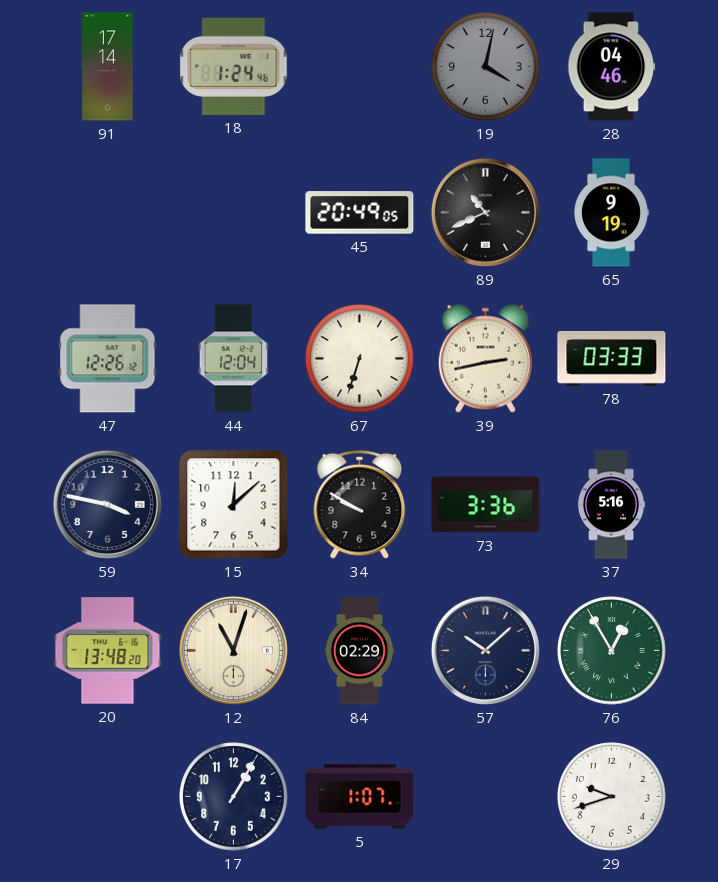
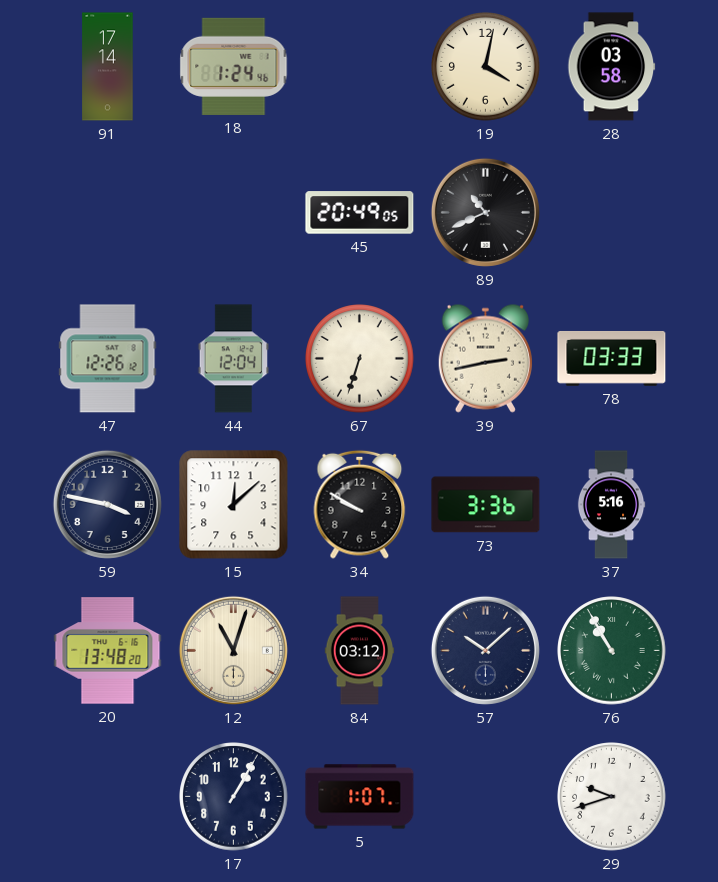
19 dial: grey -> cream (486, 67)
28: 04:46 -> 03:58 (612, 67)
65: 9:19 -> none (611, 213)
84: 02:29 -> 03:12 (360, 651)
76: 12:55 -> 10:55 (612, 651)
